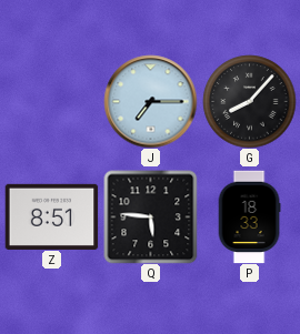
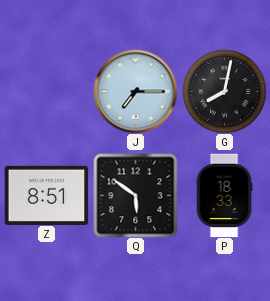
G: 8:07 -> 8:02 (224, 91)
Q: 5:46 -> 5:51 (135, 195)
